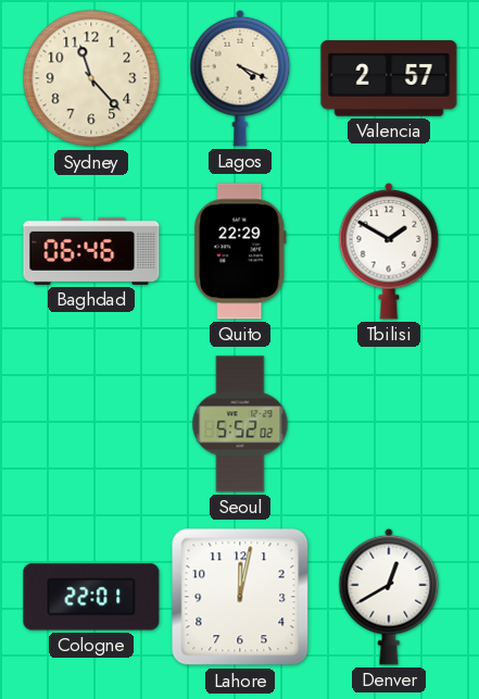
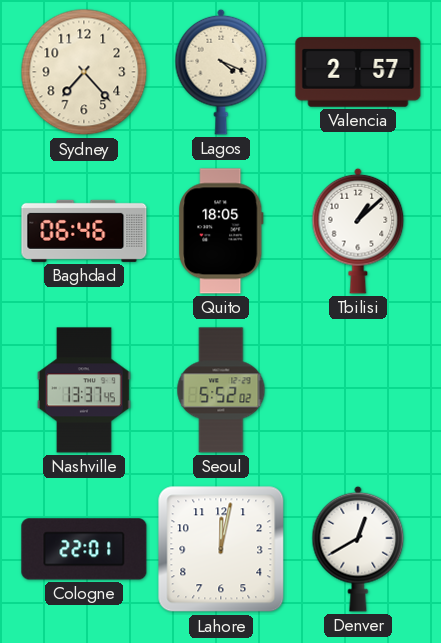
Sydney: 11:23 -> 7:23 (84, 72)
Quito: 22:29 -> 18:05 (221, 231)
Tbilisi: 1:50 -> 1:08 (358, 231)
Nashville: none -> 13:37 (84, 390)
